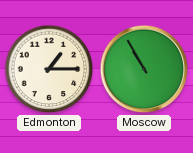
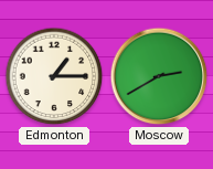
Moscow: 10:55 -> 2:40 (159, 76)
